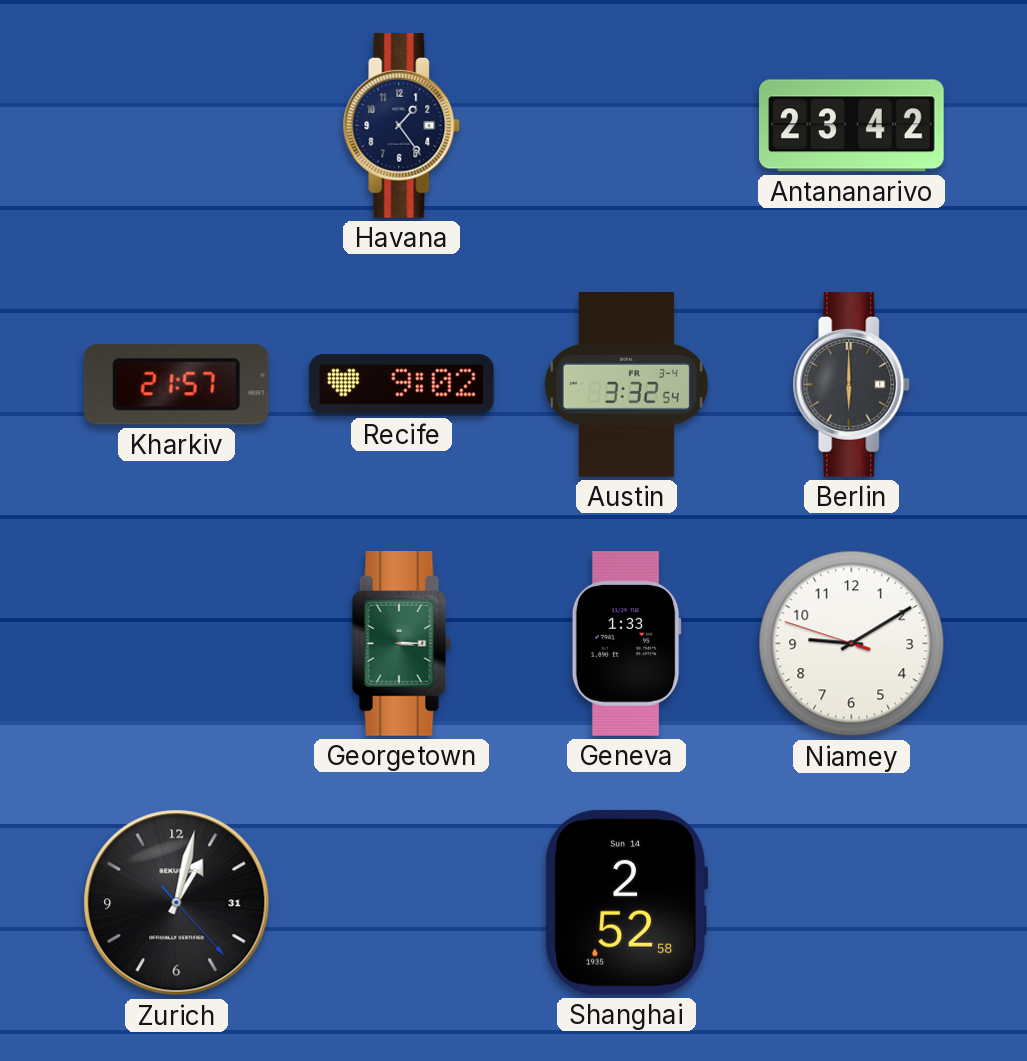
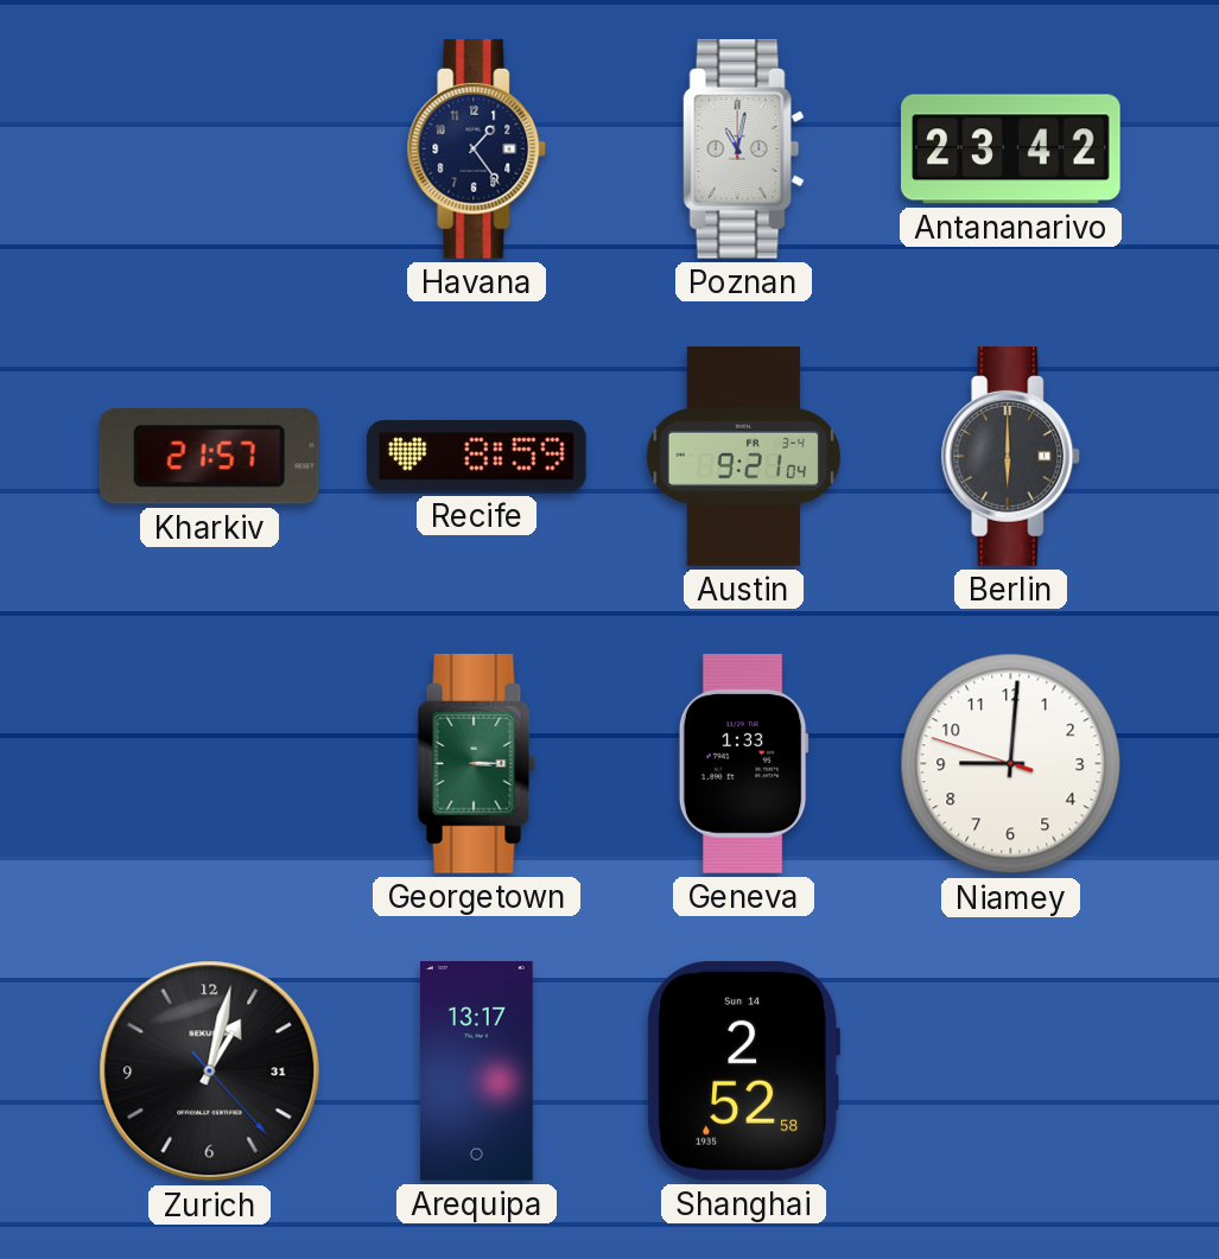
Poznan: none -> 11:02 (743, 150)
Recife: 9:02 -> 8:59 (476, 457)
Austin: 3:32 -> 9:21 (743, 457)
Niamey: 9:09 -> 9:00 (1011, 764)
Arequipa: none -> 13:17 (477, 1072)
